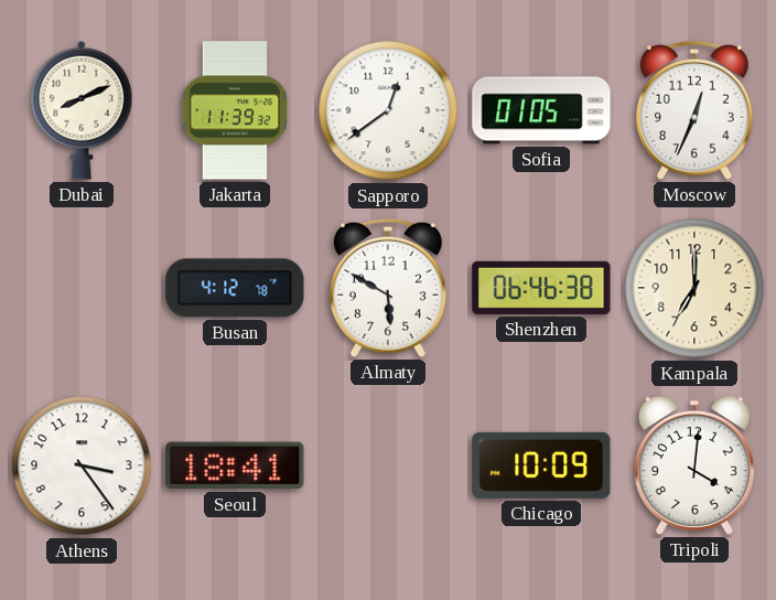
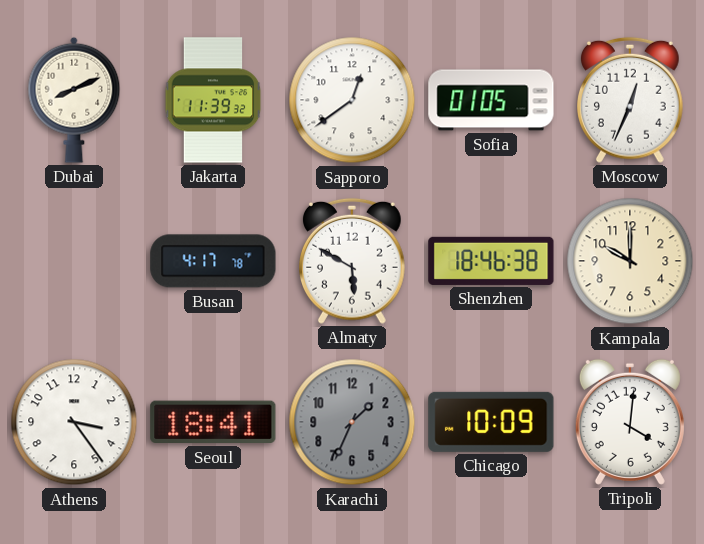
Busan: 4:12 -> 4:17 (213, 261)
Shenzhen: 06:46 -> 18:46 (491, 261)
Kampala: 7:00 -> 10:00 (630, 261)
Karachi: none -> 1:34 (352, 422)
